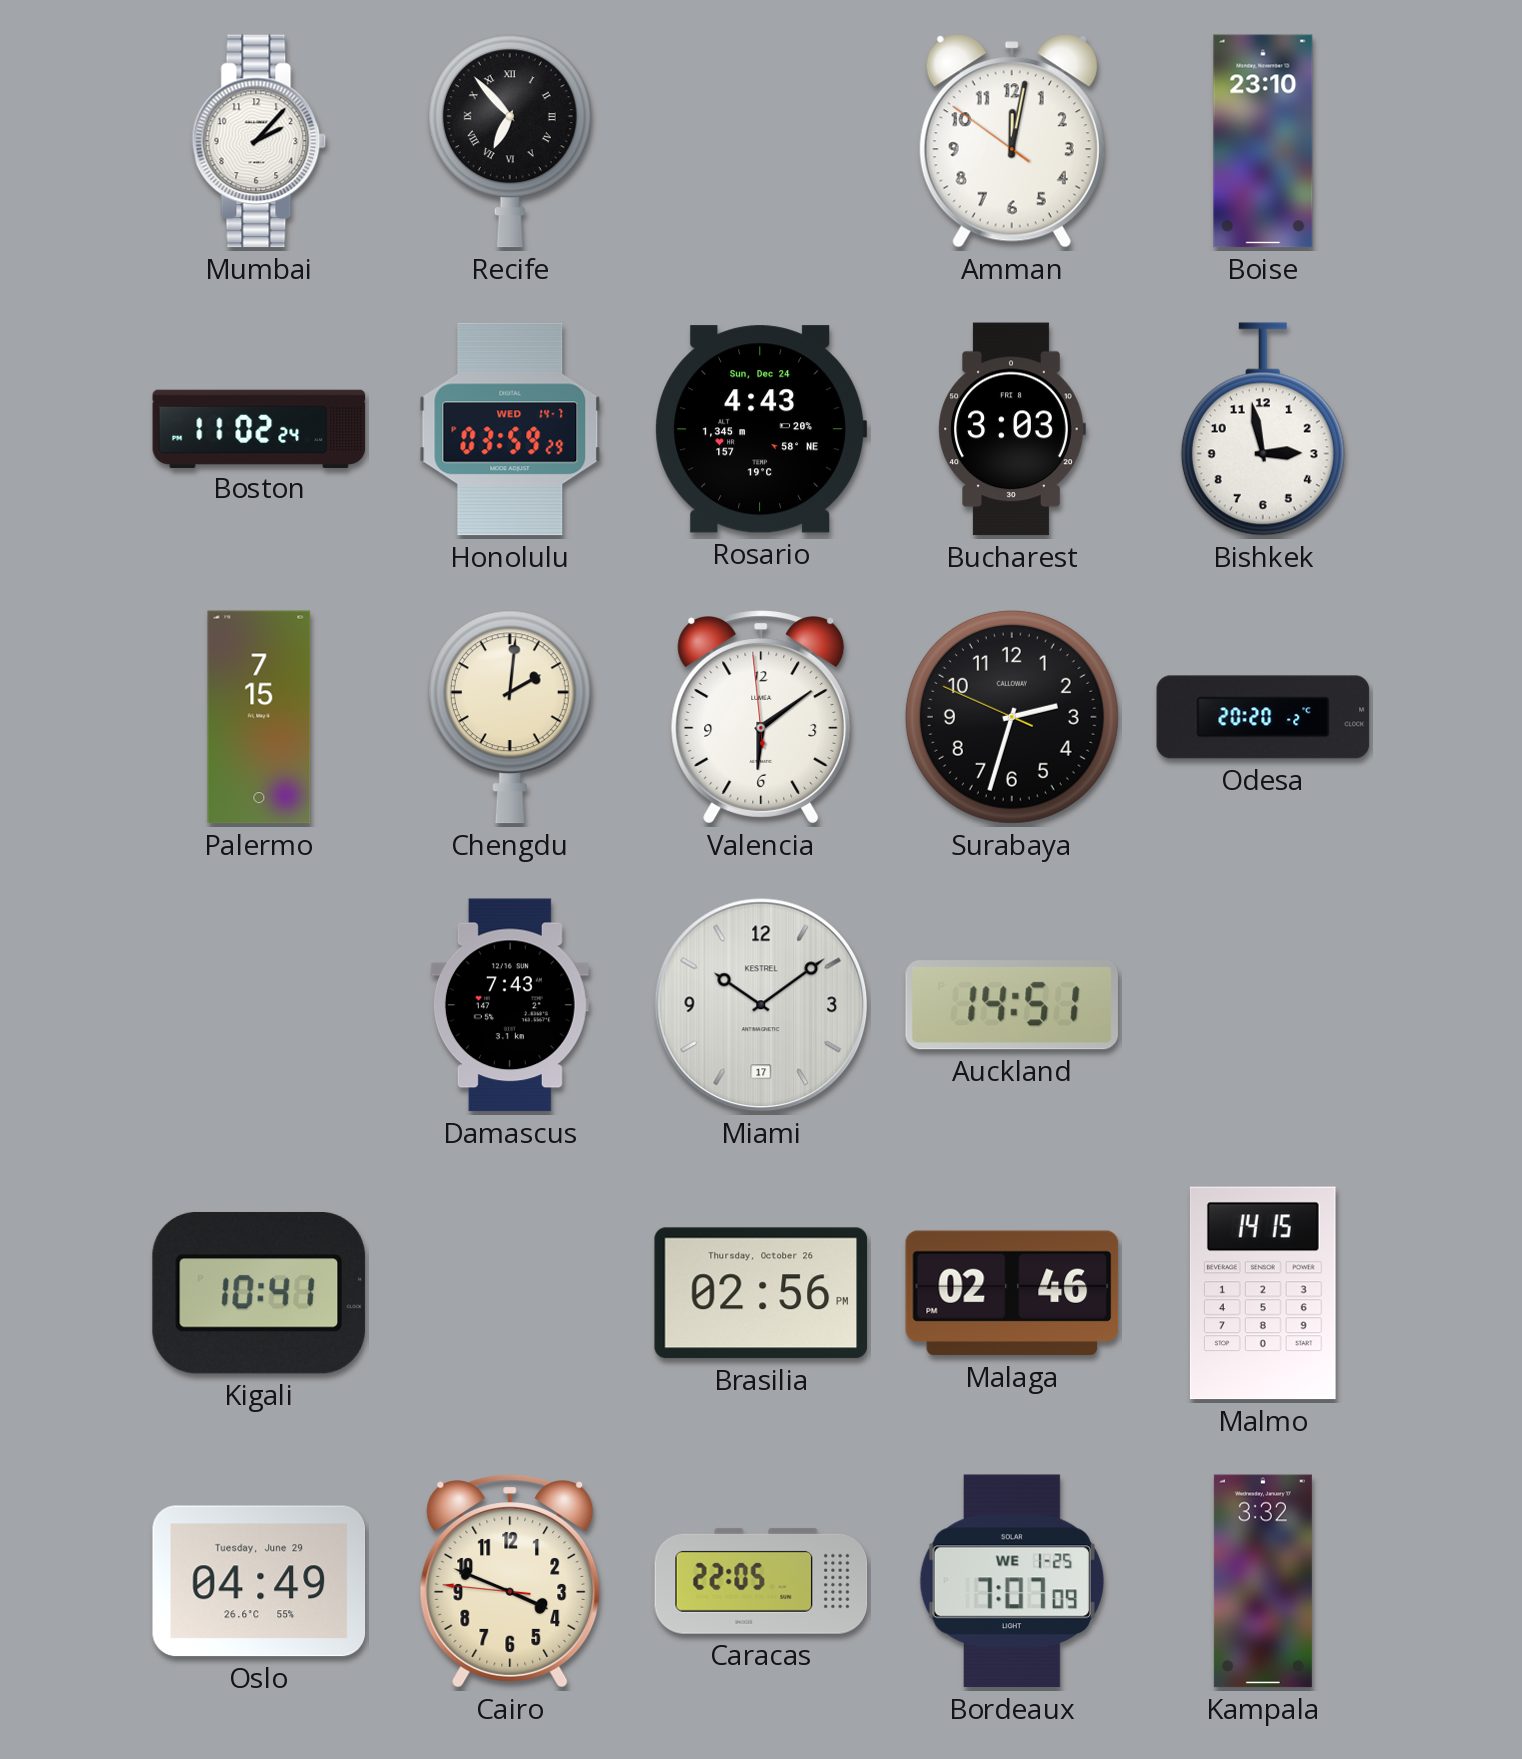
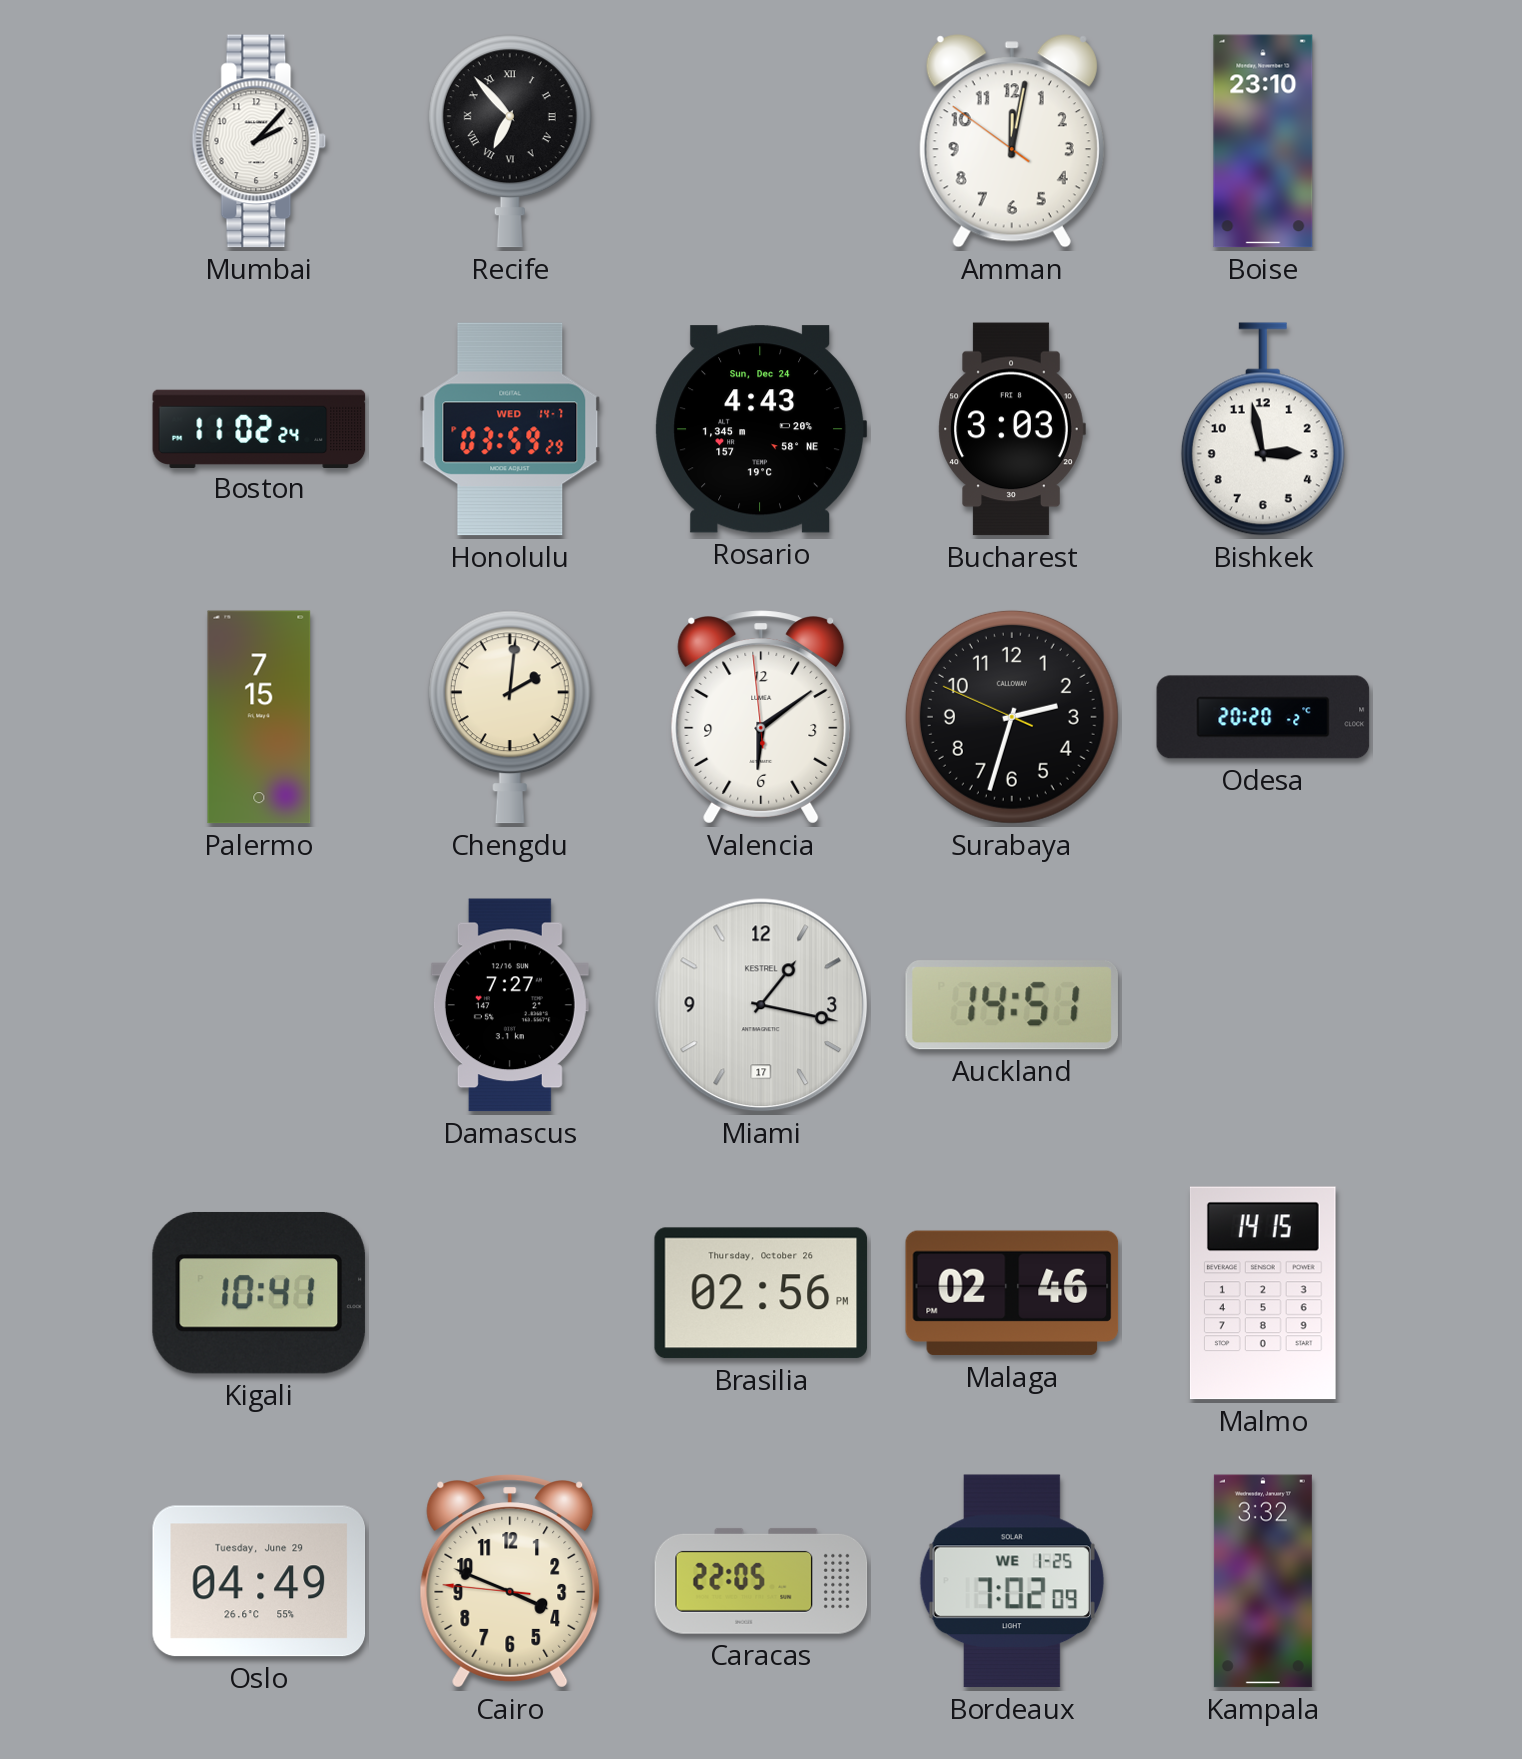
Damascus: 7:43 -> 7:27 (510, 1005)
Miami: 10:09 -> 1:17 (761, 1005)
Bordeaux: 7:07 -> 7:02 (1012, 1581)
